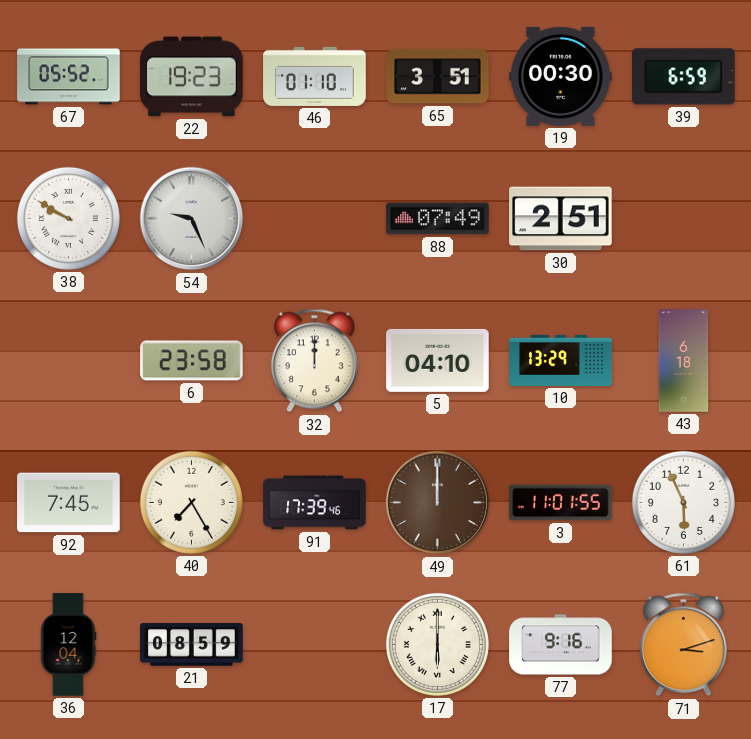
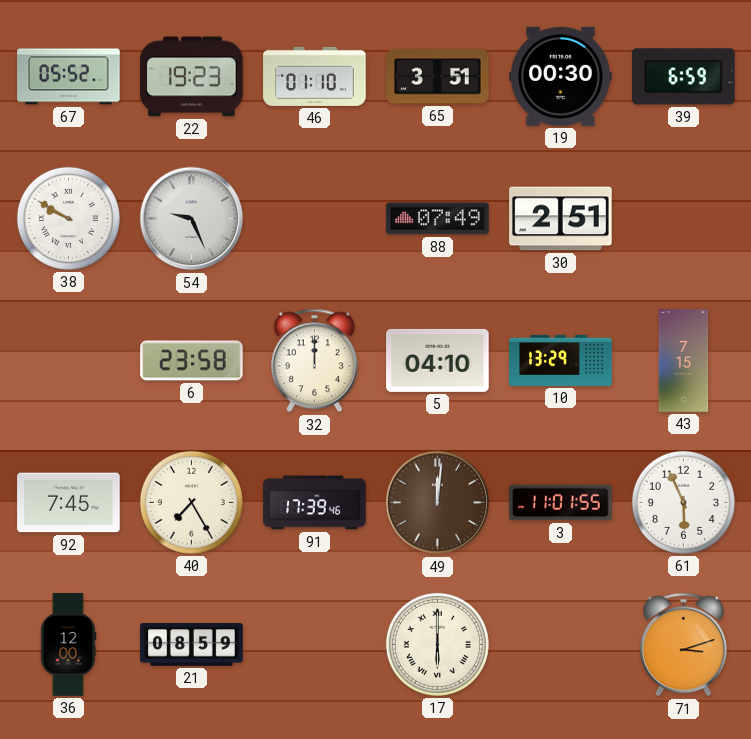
43: 6:18 -> 7:15 (684, 361)
49: 12:00 -> 12:01 (438, 503)
36: 12:04 -> 12:00 (68, 645)
77: 9:16 -> none (561, 645)
